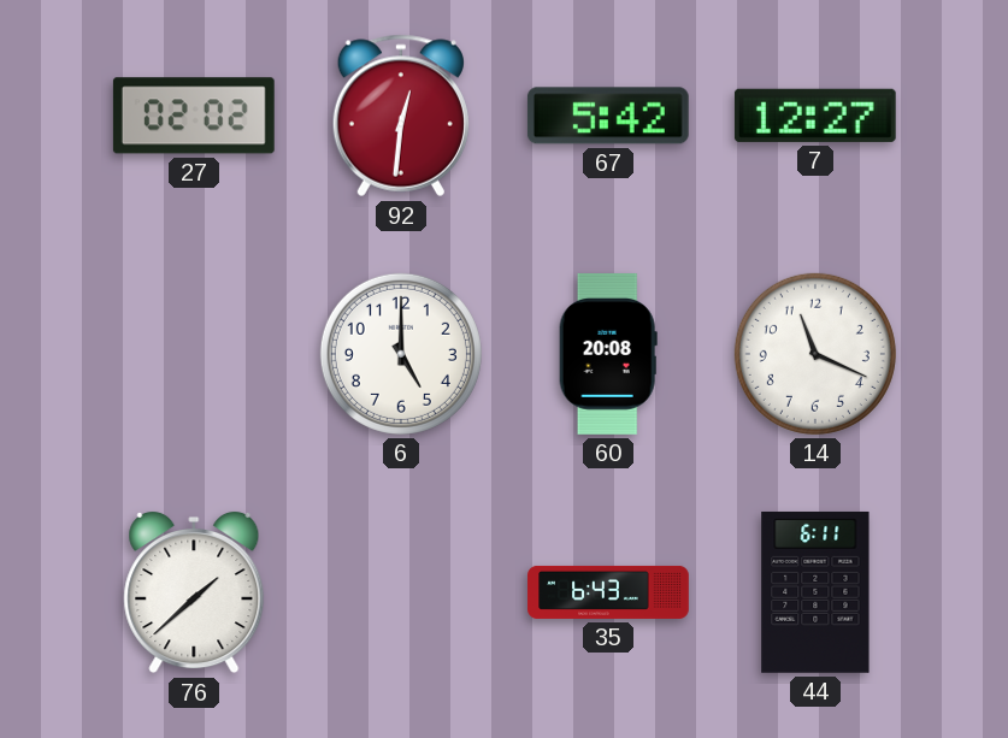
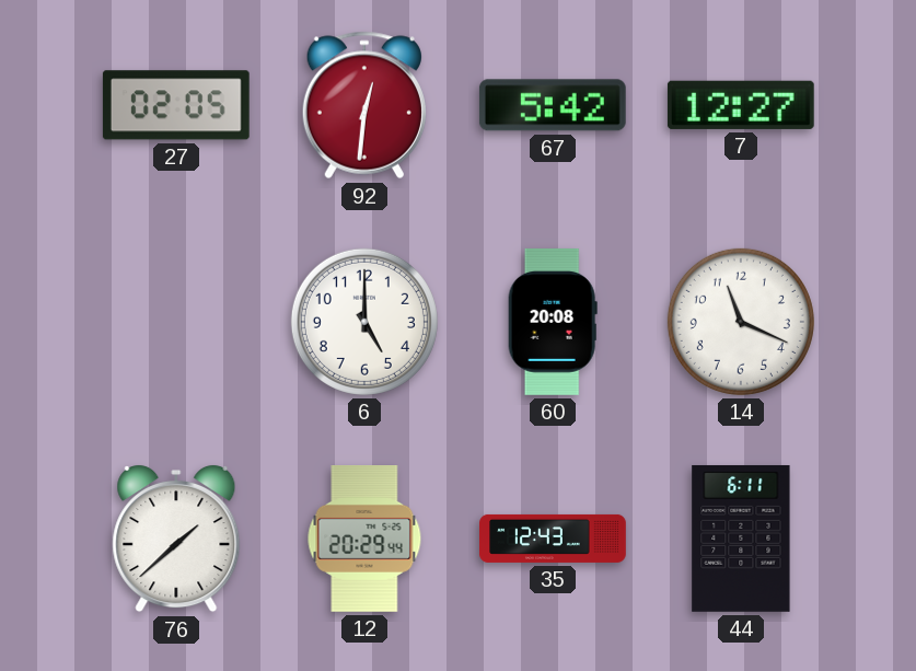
27: 02:02 -> 02:05 (176, 105)
12: none -> 20:29 (364, 540)
35: 6:43 -> 12:43 (553, 539)
